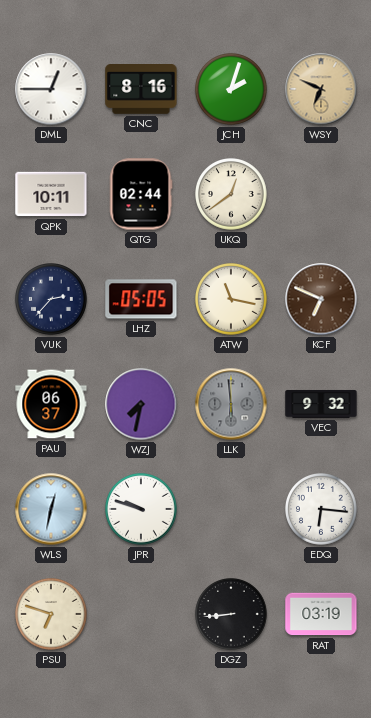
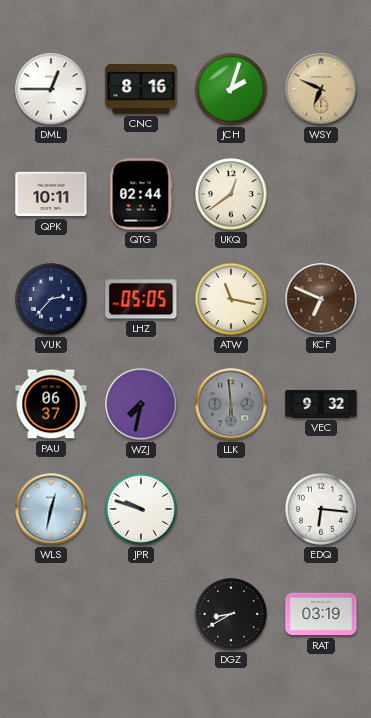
PSU: 6:48 -> none (51, 614)
DGZ: 8:44 -> 8:40 (231, 614)
